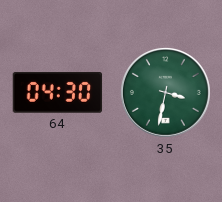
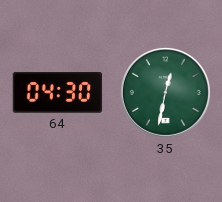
35: 3:32 -> 12:32 (165, 92)
